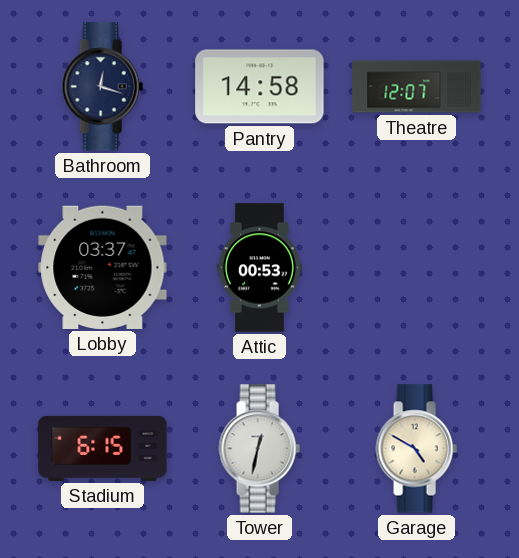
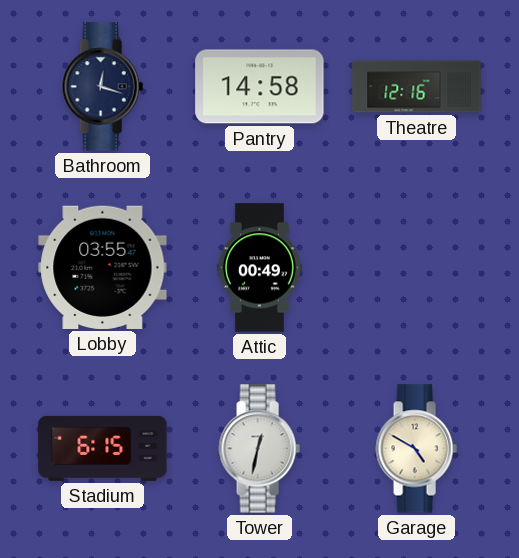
Theatre: 12:07 -> 12:16 (417, 87)
Lobby: 03:37 -> 03:55 (103, 267)
Attic: 00:53 -> 00:49 (259, 268)
